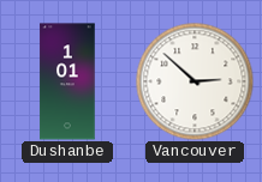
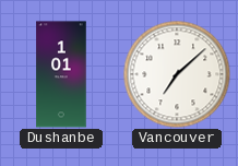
Vancouver: 2:52 -> 7:08 (177, 74)
